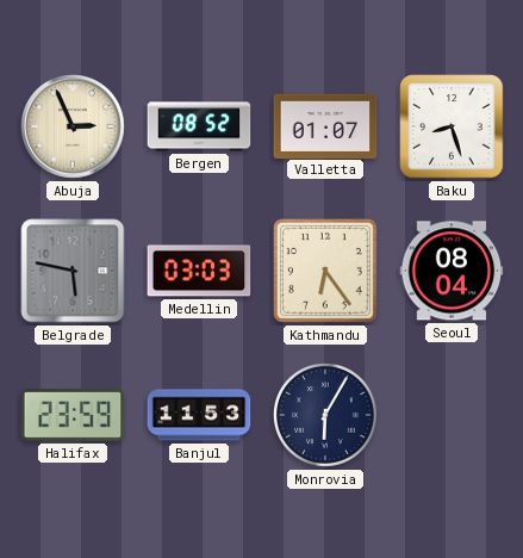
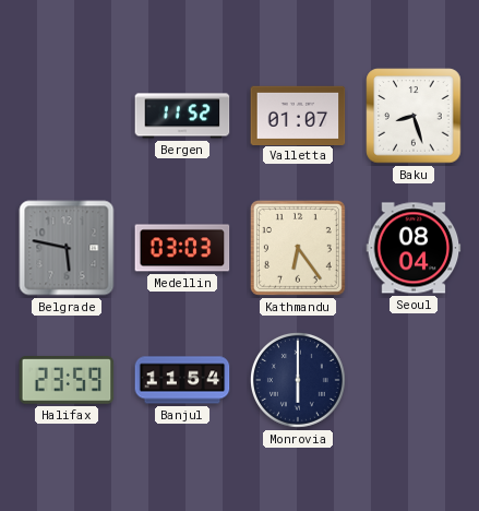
Abuja: 2:56 -> none (74, 128)
Bergen: 08:52 -> 11:52 (182, 116)
Banjul: 11:53 -> 11:54 (182, 380)
Monrovia: 6:05 -> 6:00 (299, 381)
